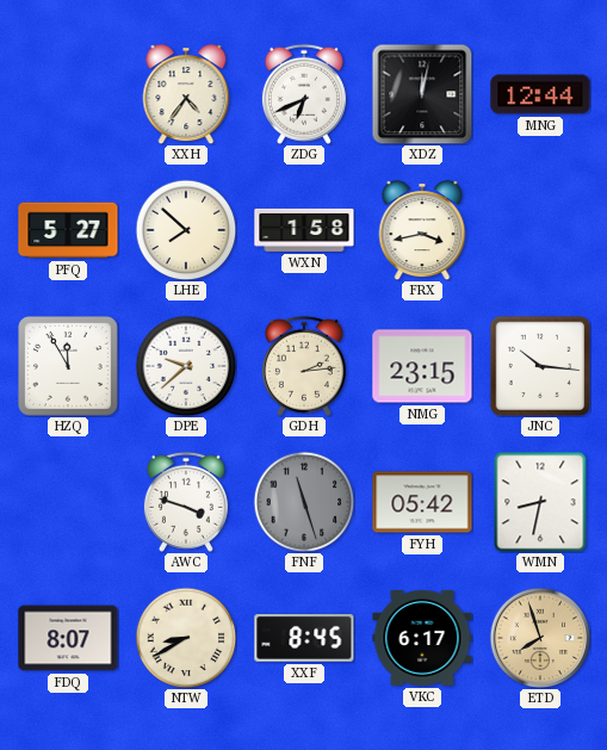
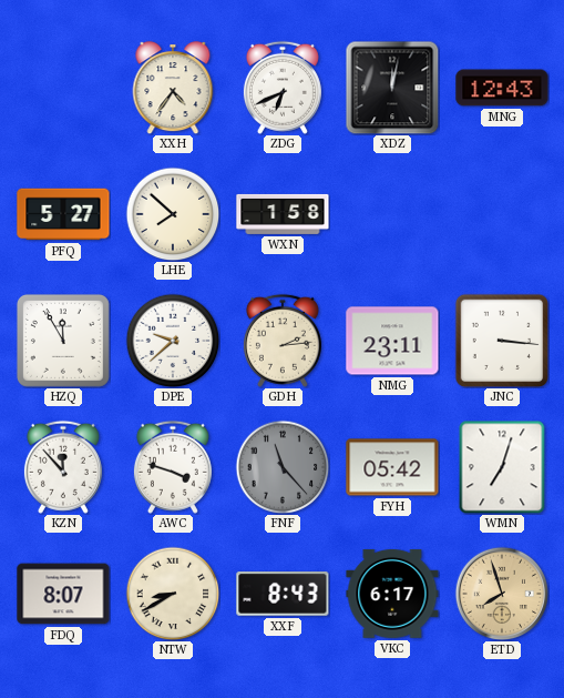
MNG: 12:44 -> 12:43 (502, 88)
FRX: 3:43 -> none (422, 230)
NMG: 23:15 -> 23:11 (392, 341)
JNC: 10:16 -> 3:16 (502, 341)
KZN: none -> 11:53 (63, 467)
FNF: 11:27 -> 11:23 (283, 467)
WMN: 8:32 -> 7:03 (502, 467)
XXF: 8:45 -> 8:43 (283, 595)
